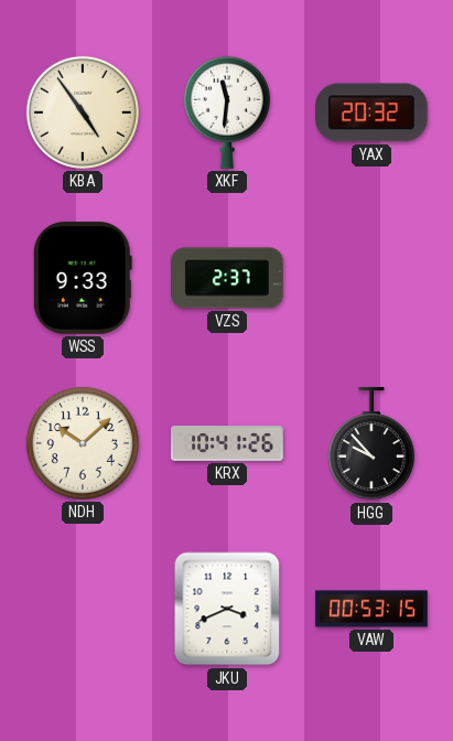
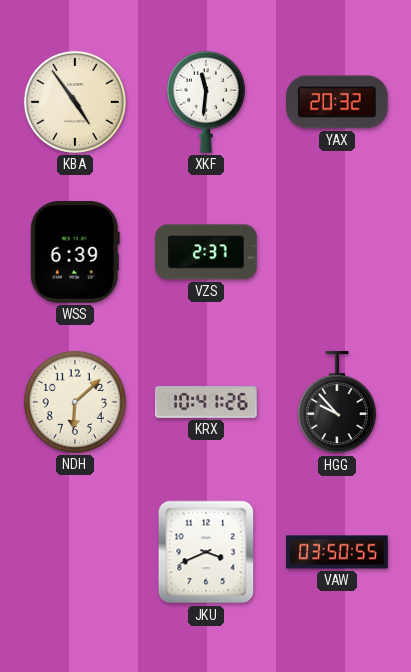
WSS: 9:33 -> 6:39 (75, 252)
NDH: 10:08 -> 6:08 (75, 402)
VAW: 00:53 -> 03:50 (337, 552)
